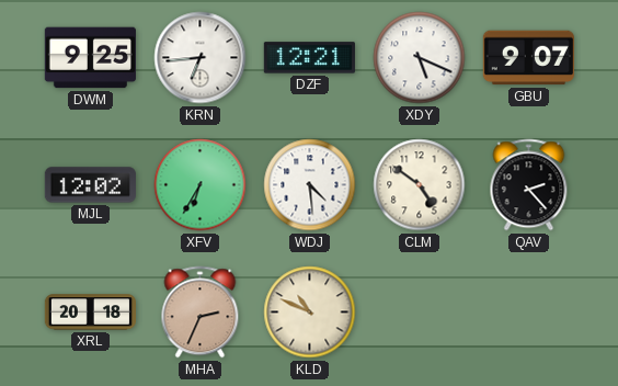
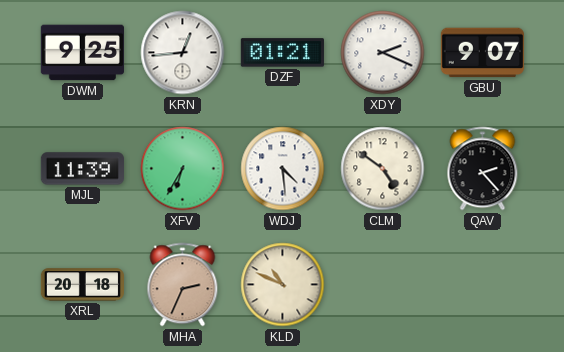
KRN: 6:44 -> 12:44 (183, 53)
DZF: 12:21 -> 01:21 (282, 53)
XDY: 5:19 -> 2:19 (383, 53)
MJL: 12:02 -> 11:39 (82, 169)
